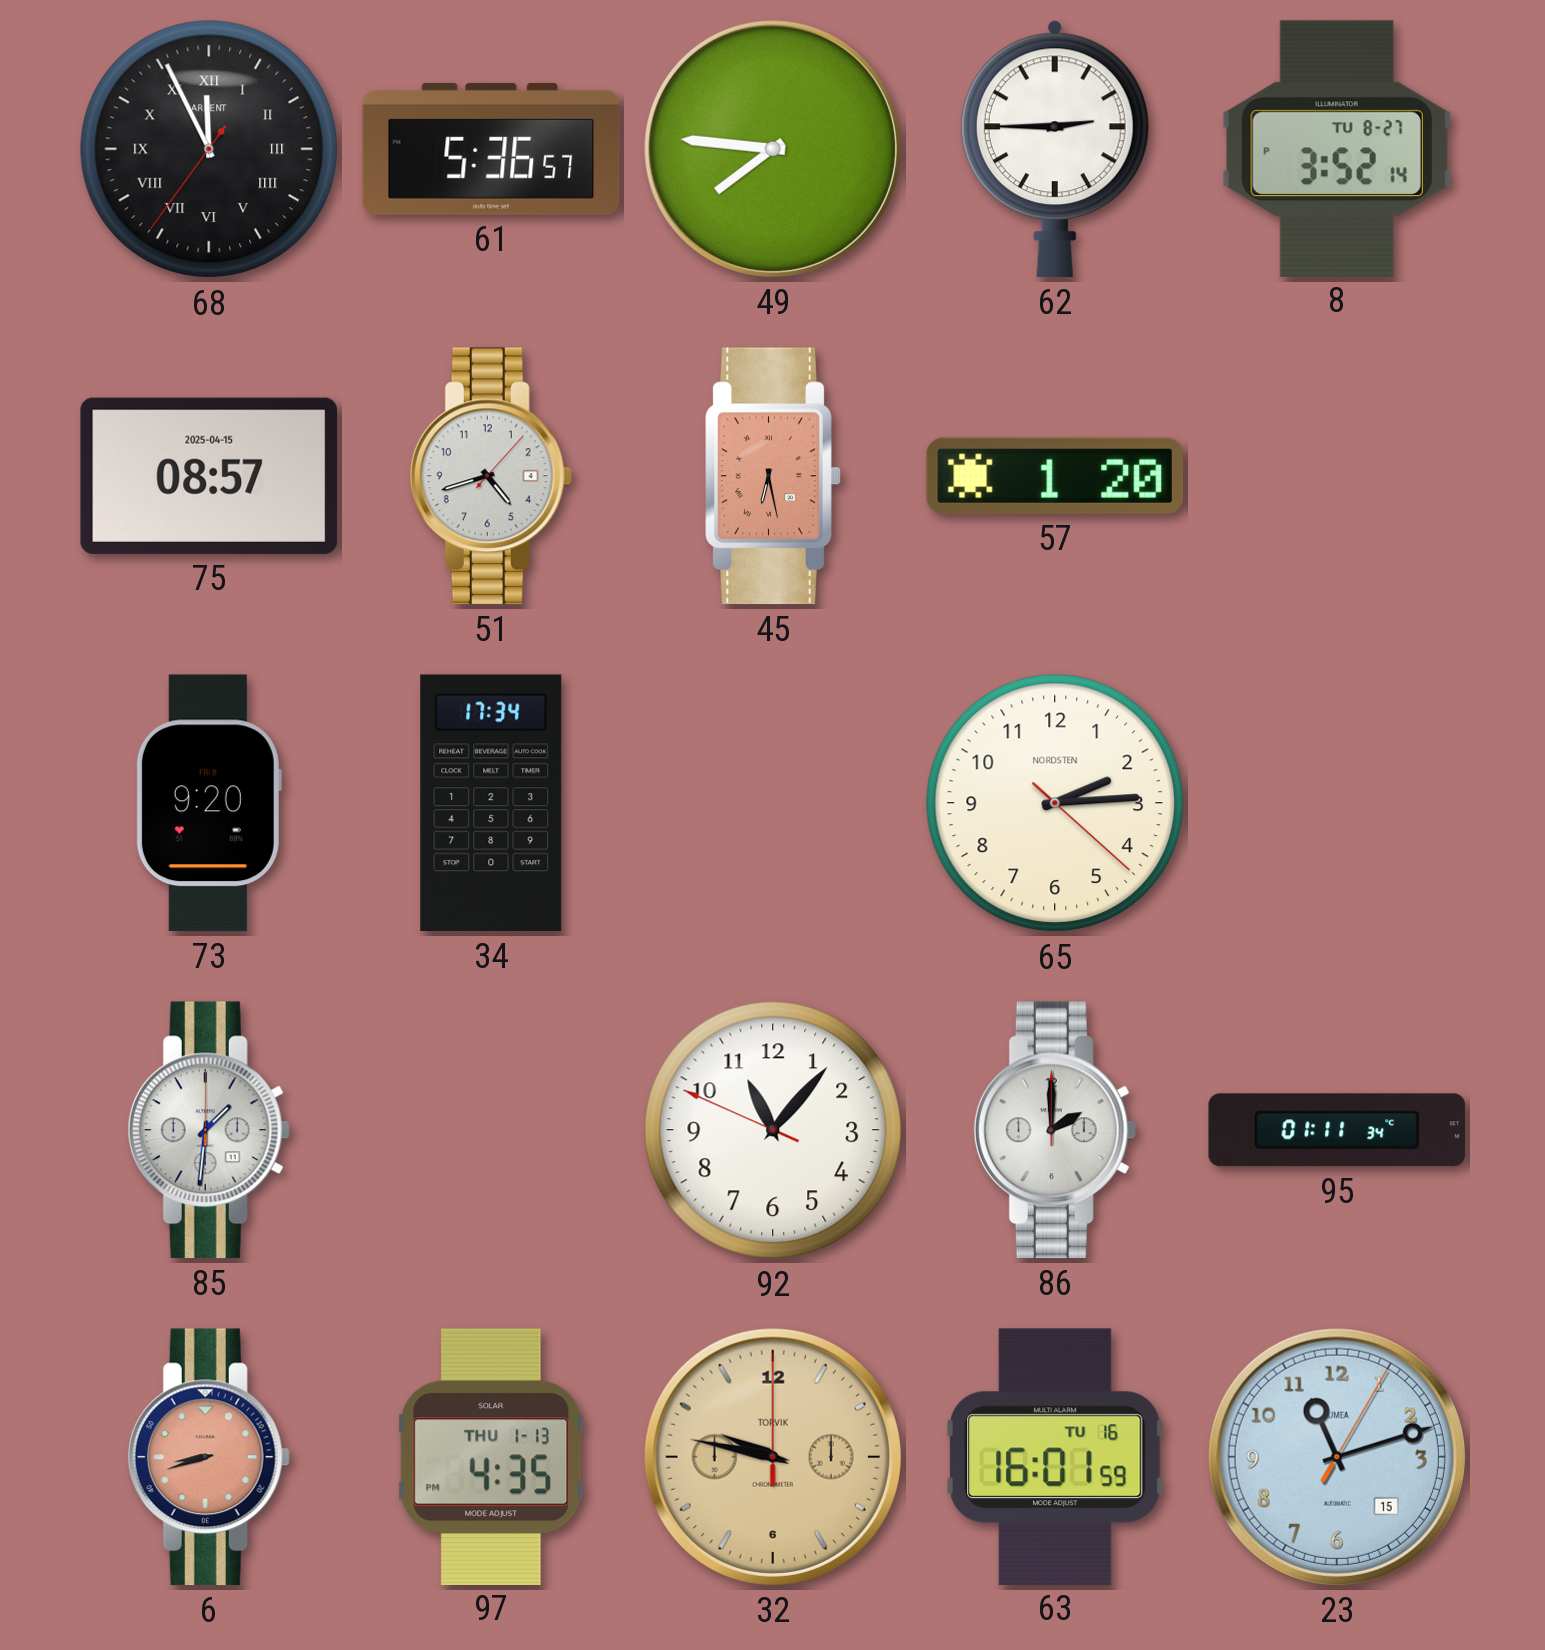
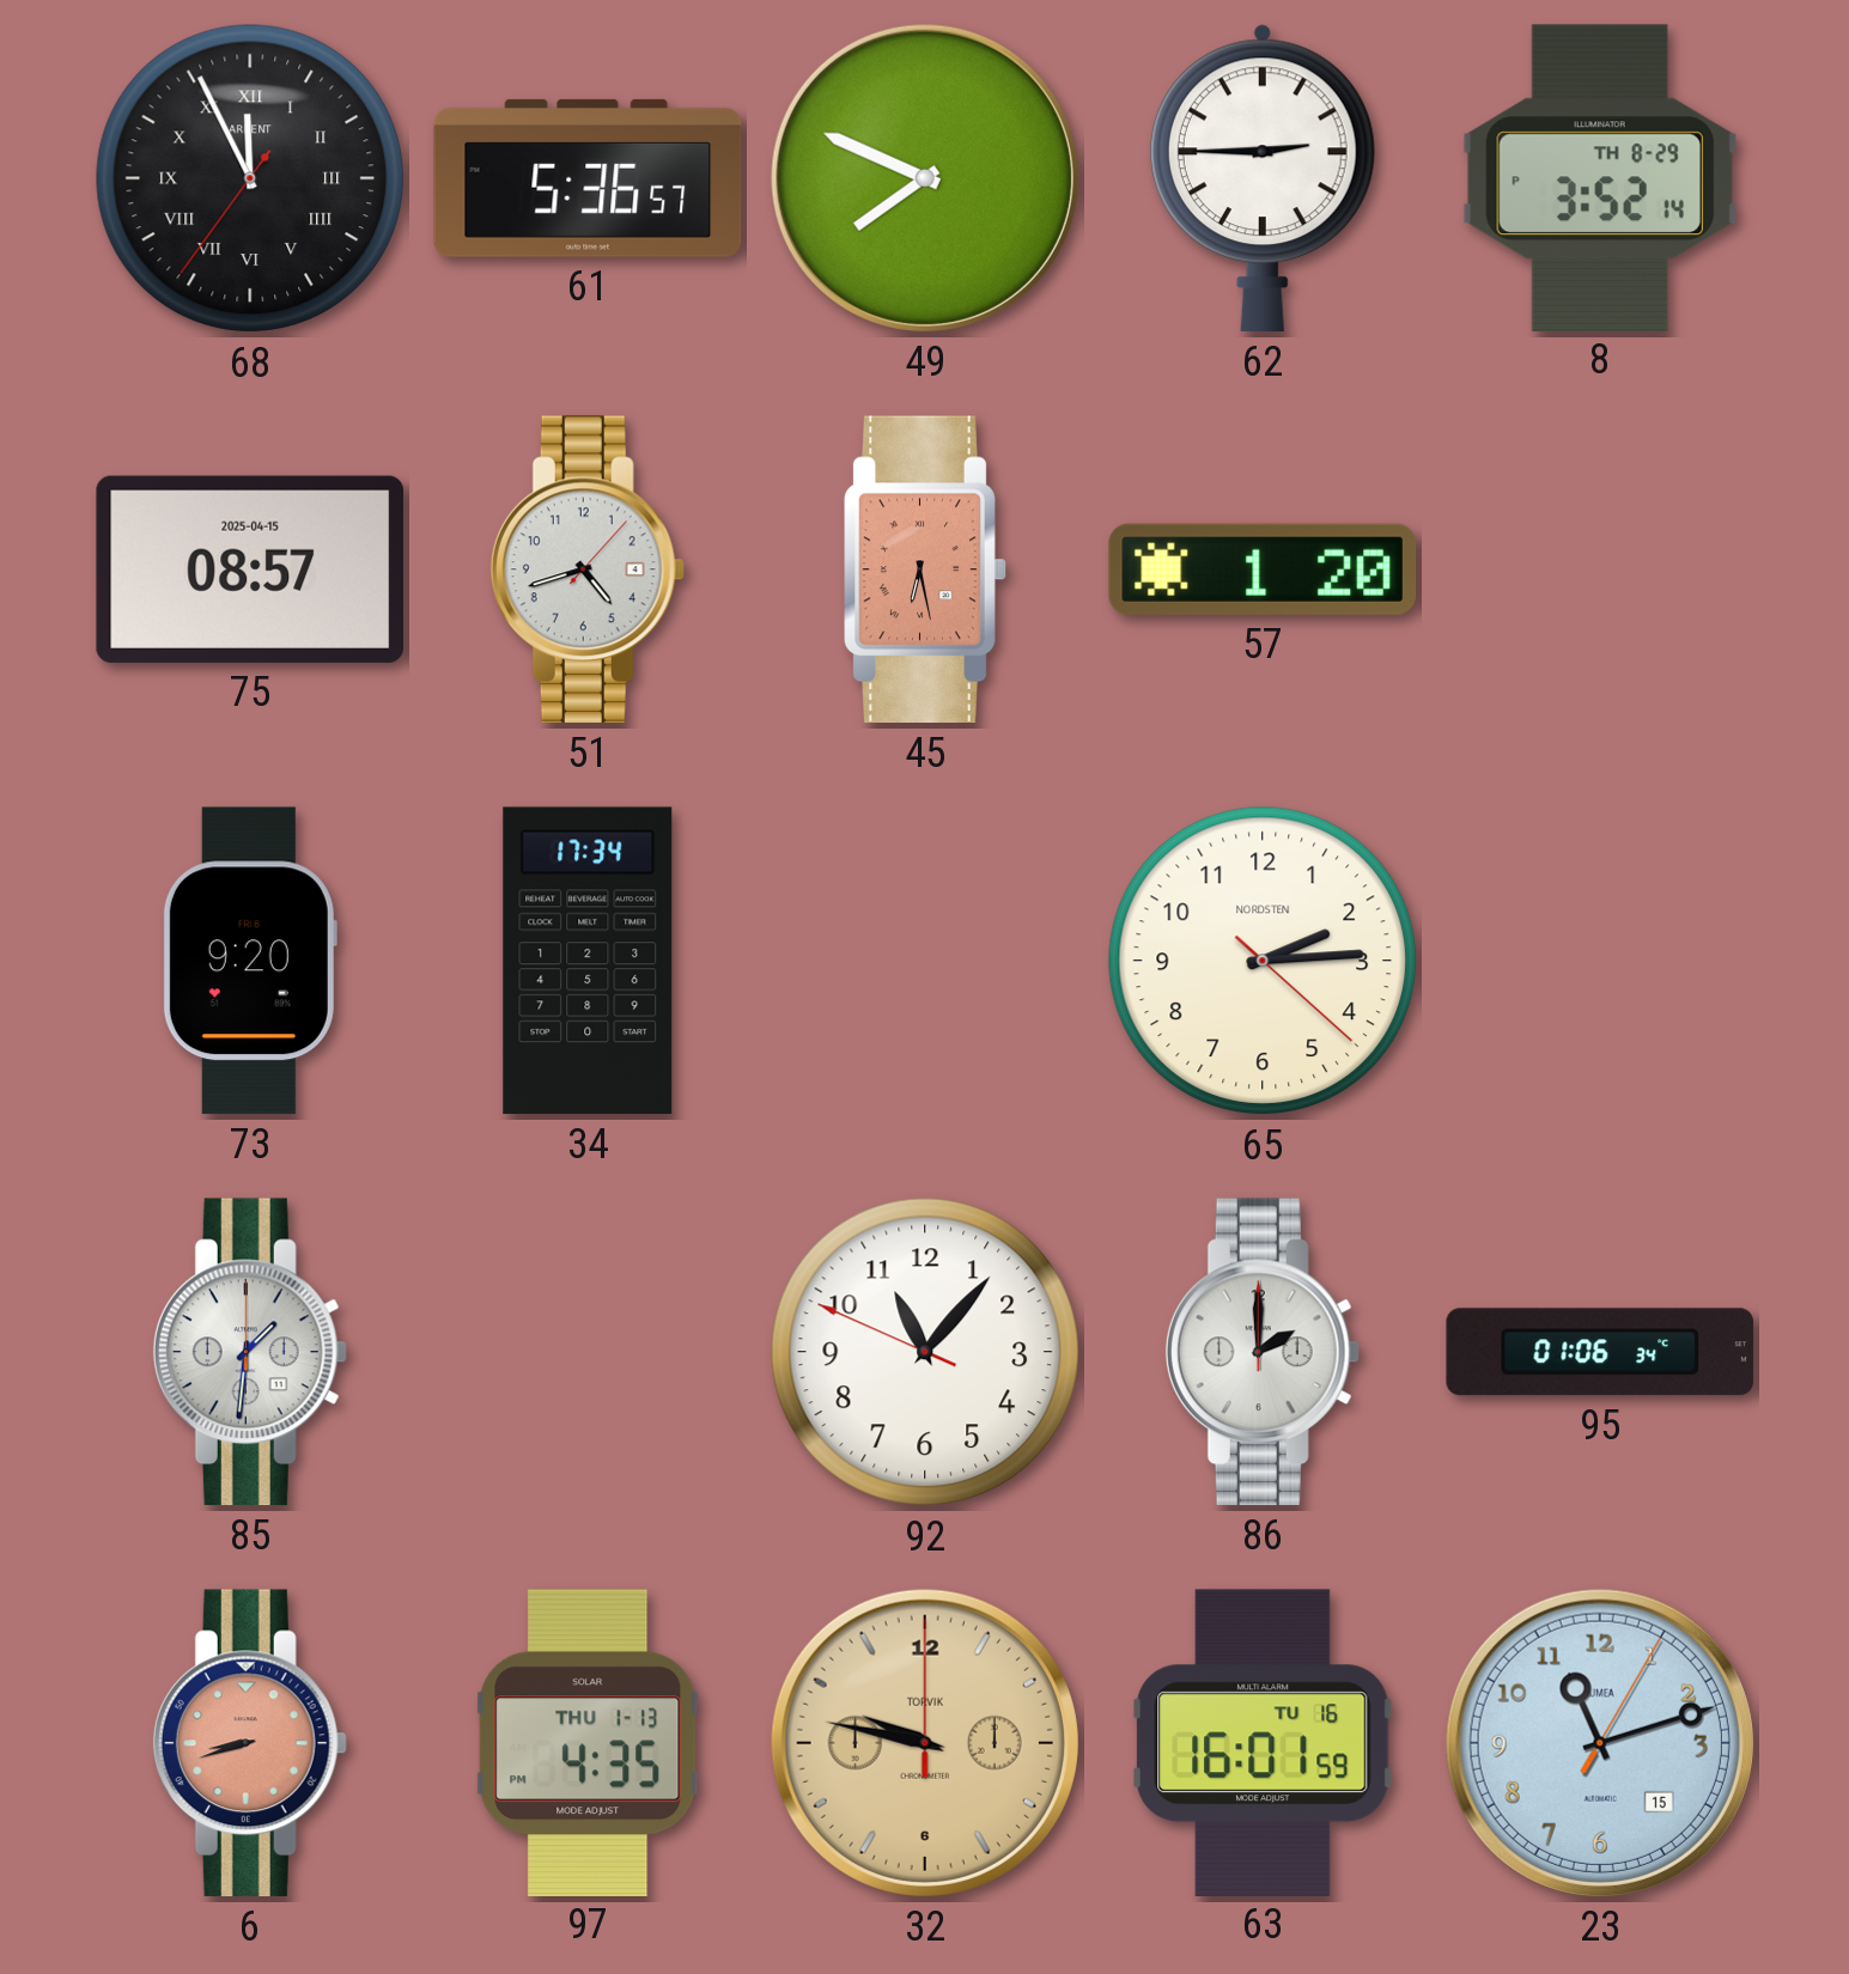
49: 7:46 -> 7:49 (925, 178)
8 date: TU 8-27 -> TH 8-29 (1600, 177)
95: 01:11 -> 01:06 (1600, 1352)
